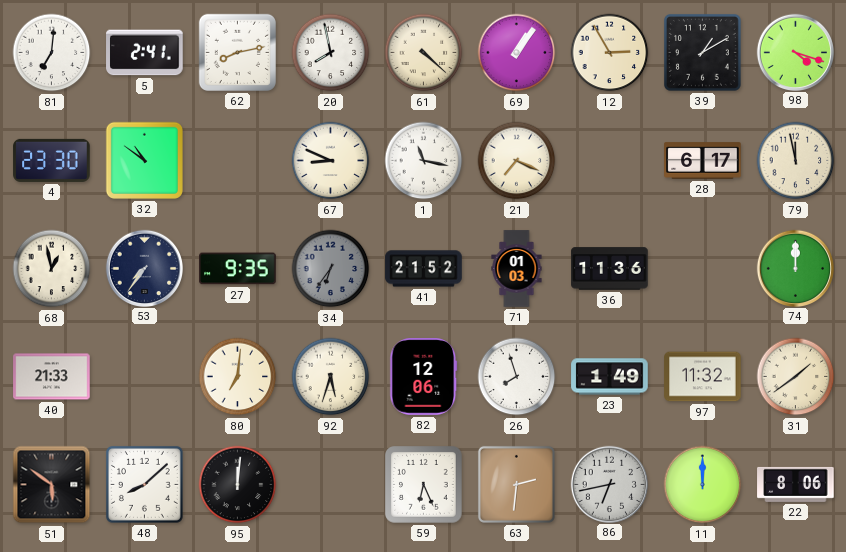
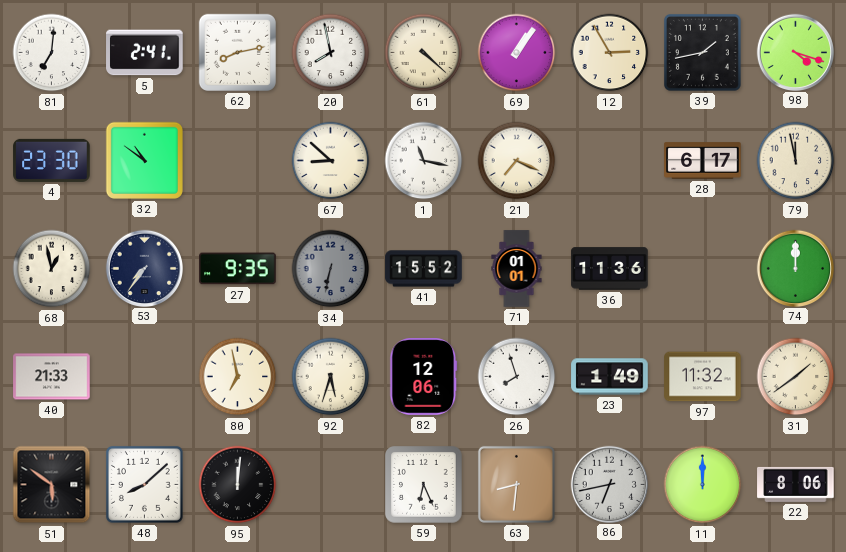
39: 1:10 -> 1:43 (702, 52)
67: 8:49 -> 8:52 (331, 161)
34: 6:36 -> 6:32 (331, 269)
41: 21:52 -> 15:52 (424, 269)
71: 01:03 -> 01:01 (517, 269)
80: 7:01 -> 6:58 (238, 377)
63: 2:31 -> 8:31 (516, 484)
